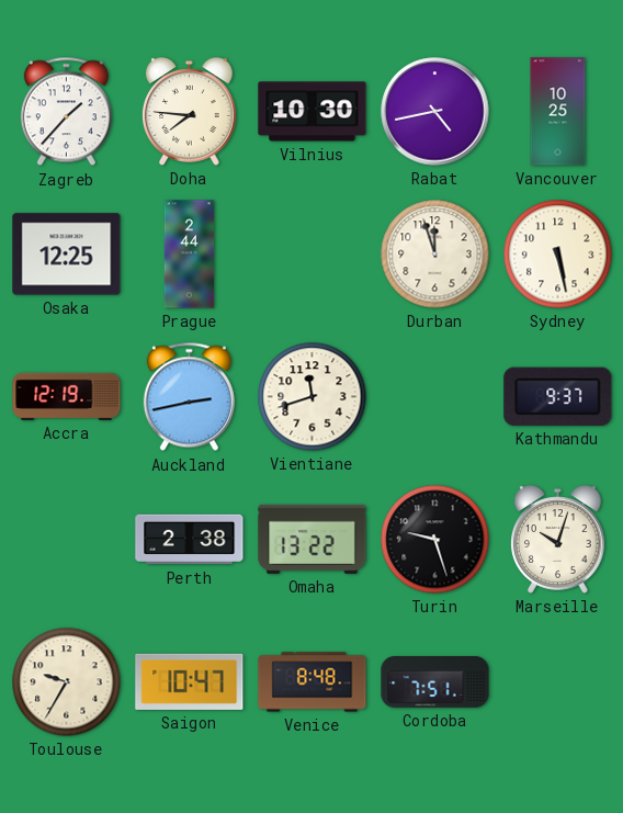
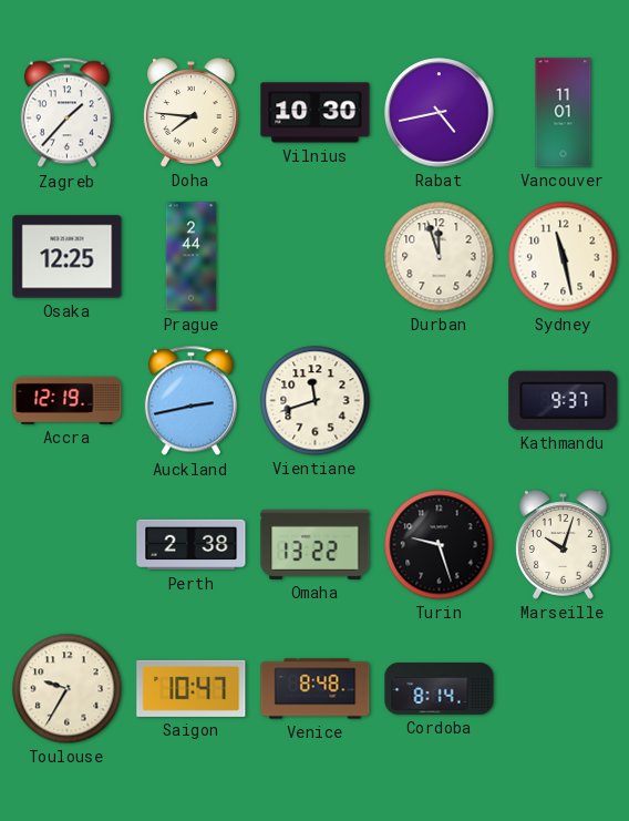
Vancouver: 10:25 -> 11:01 (564, 113)
Sydney: 5:28 -> 11:28 (564, 257)
Cordoba: 7:51 -> 8:14 (440, 689)
